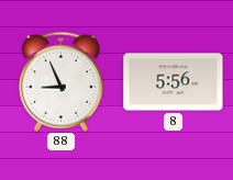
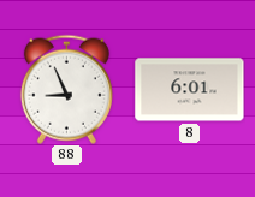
8: 5:56 -> 6:01 (190, 90)
